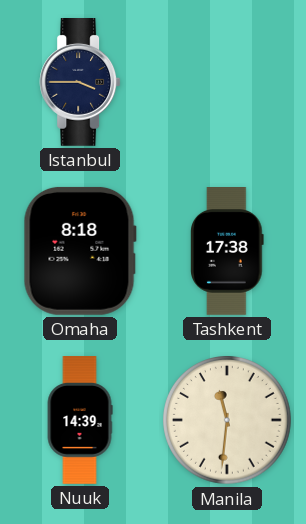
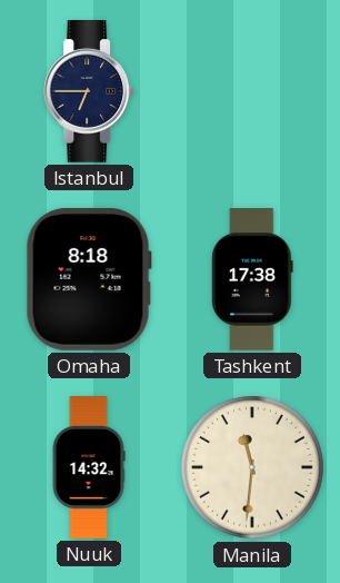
Istanbul: 3:45 -> 6:45 (89, 92)
Nuuk: 14:39 -> 14:32 (89, 467)
